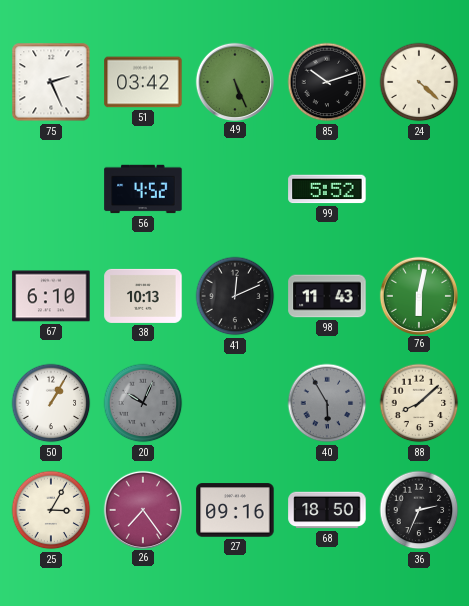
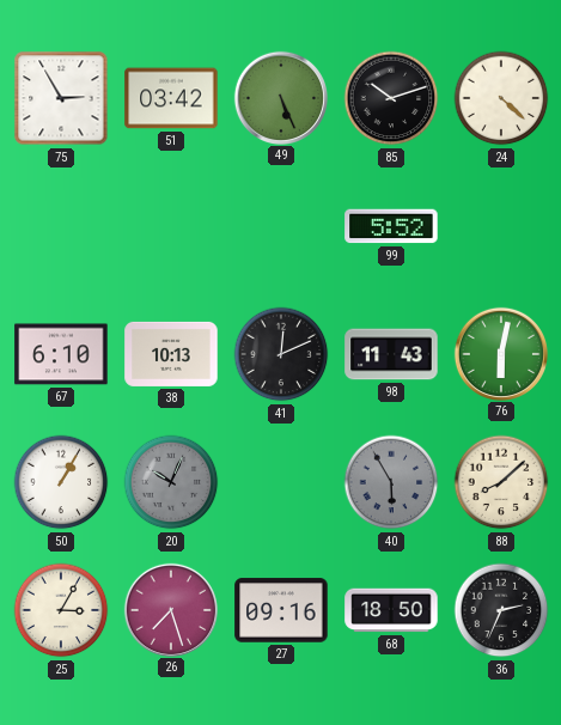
75: 2:26 -> 2:55 (61, 98)
56: 4:52 -> none (143, 189)
26: 7:24 -> 7:27 (170, 609)
